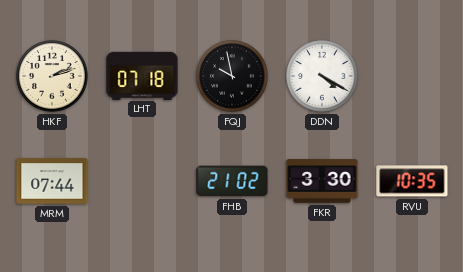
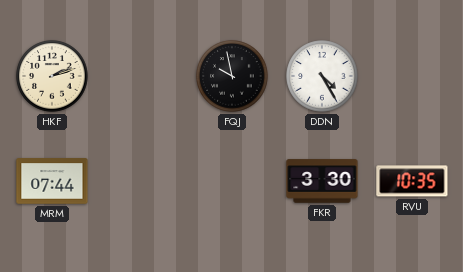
LHT: 07:18 -> none (142, 75)
DDN: 4:20 -> 4:25 (322, 76)
FHB: 21:02 -> none (232, 181)
